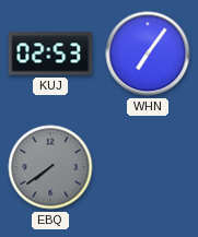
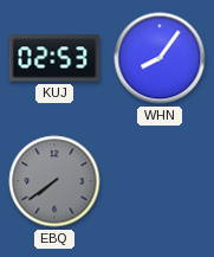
WHN: 7:06 -> 8:06 (160, 58)
